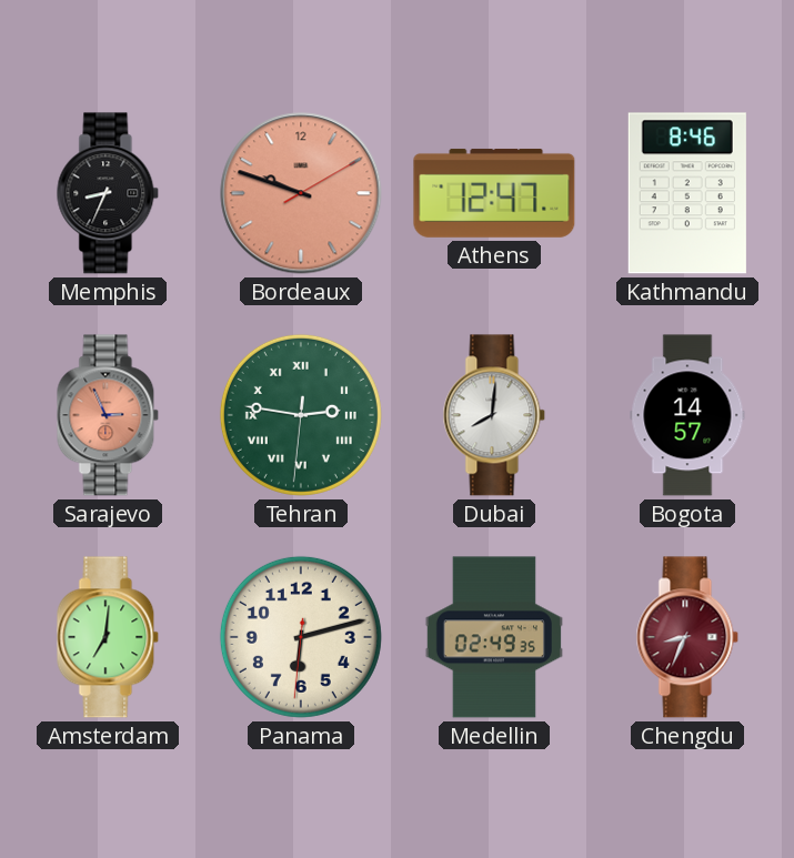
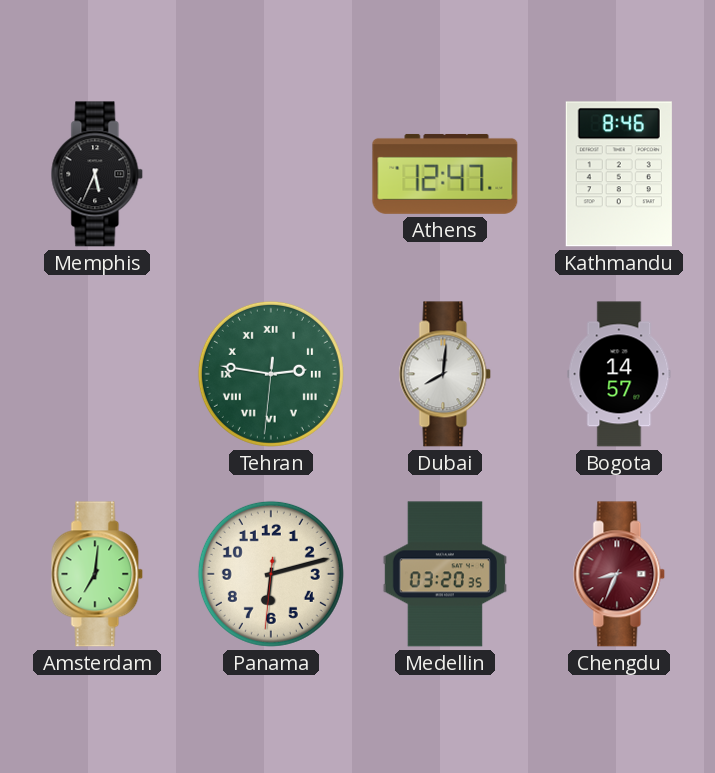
Memphis: 8:34 -> 5:34 (97, 174)
Bordeaux: 9:48 -> none (301, 193)
Sarajevo: 2:56 -> none (108, 415)
Medellin: 02:49 -> 03:20 (445, 574)
